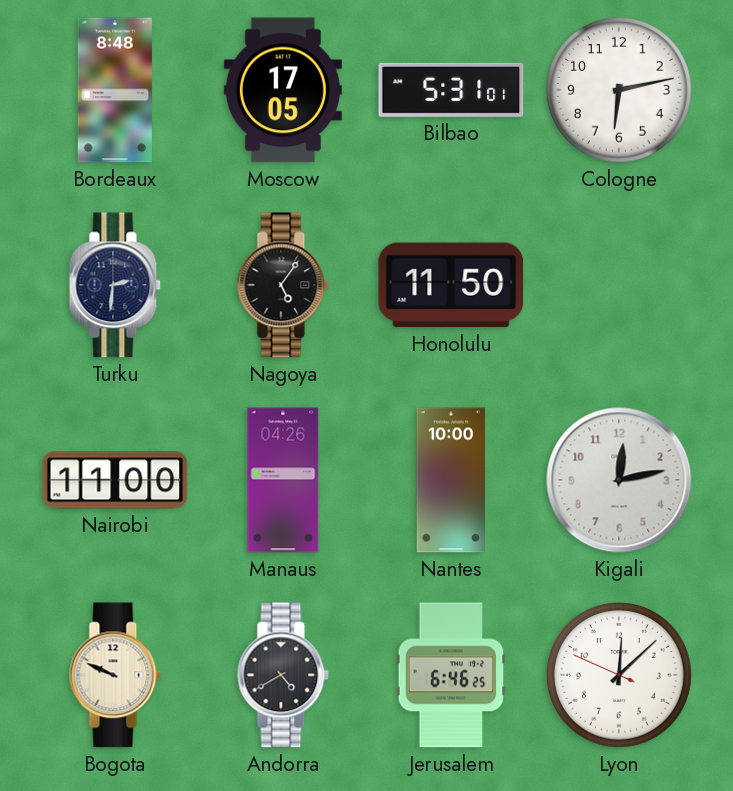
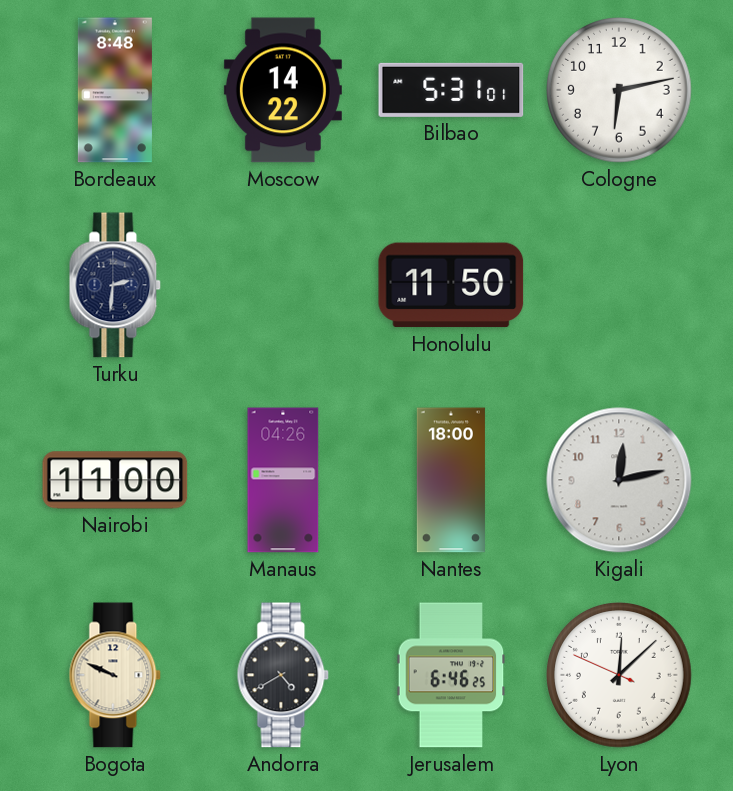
Moscow: 17:05 -> 14:22 (283, 90)
Nagoya: 5:06 -> none (283, 285)
Nantes: 10:00 -> 18:00 (451, 480)
